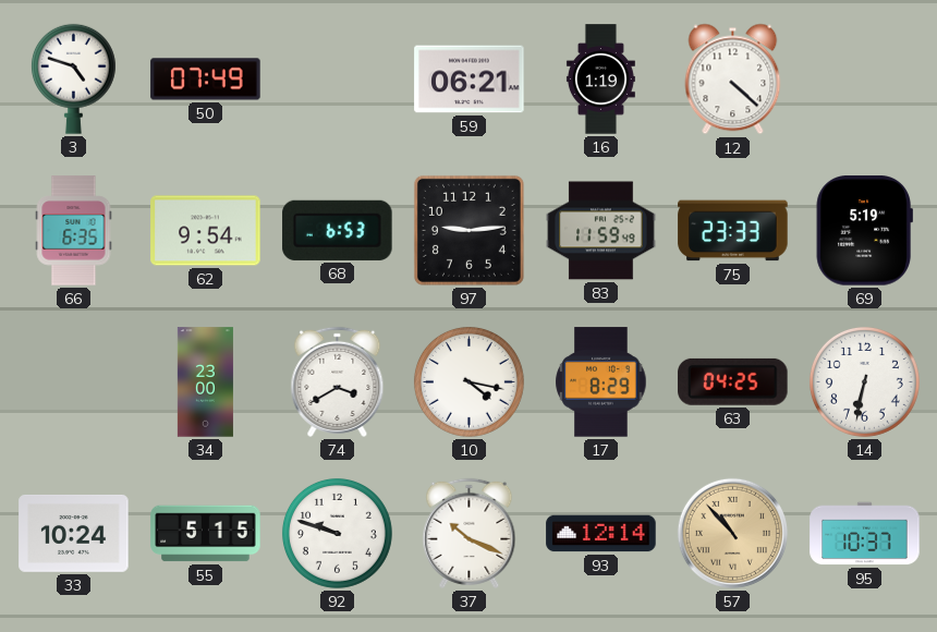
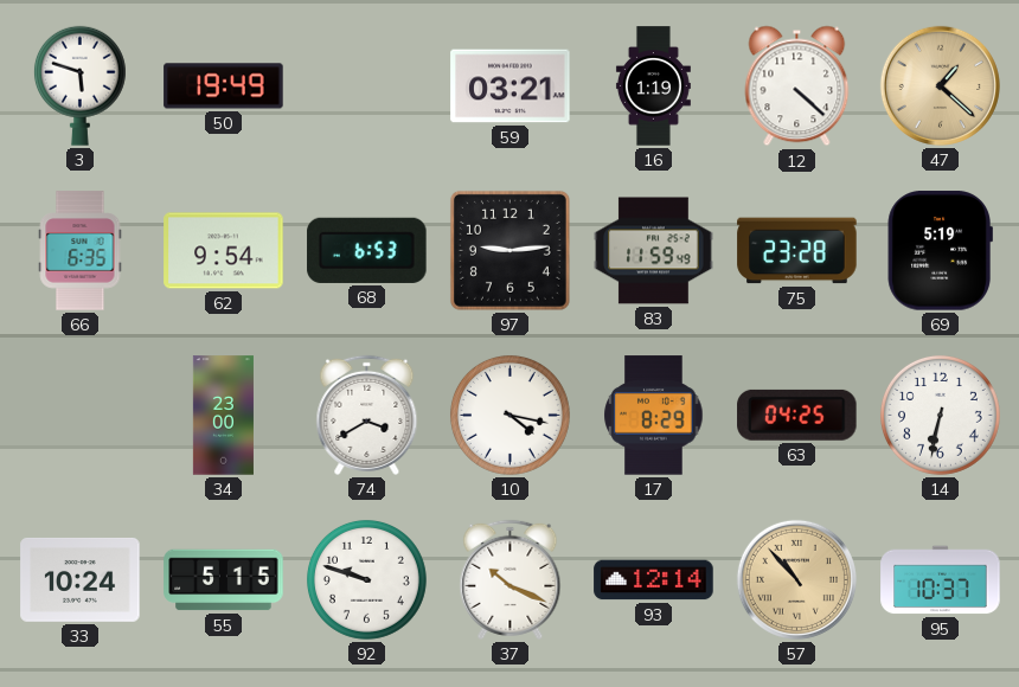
3: 4:48 -> 5:48 (79, 85)
50: 07:49 -> 19:49 (224, 86)
59: 06:21 -> 03:21 (511, 86)
47: none -> 1:22 (940, 85)
75: 23:33 -> 23:28 (797, 251)
